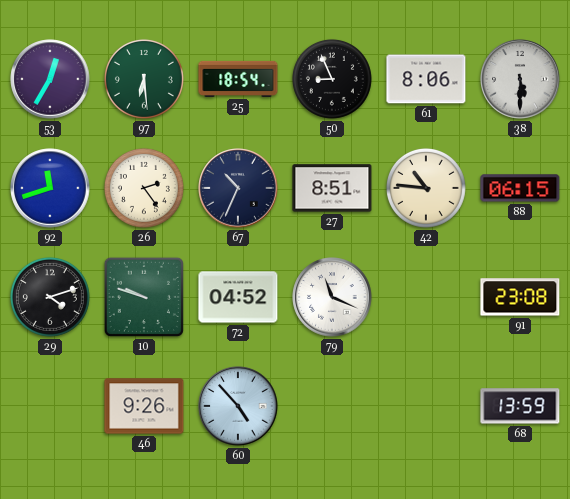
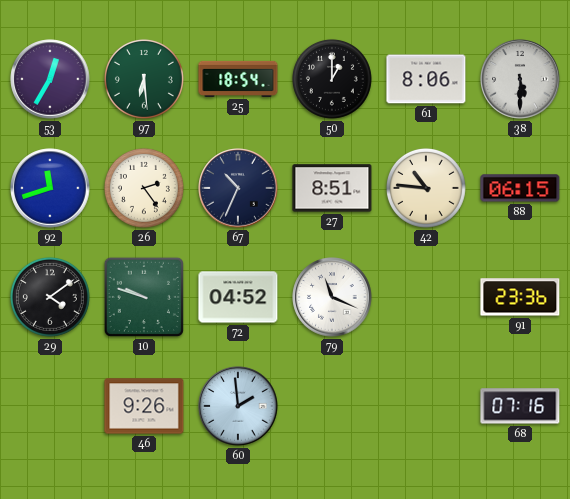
50: 8:56 -> 1:00 (332, 79)
29: 4:12 -> 4:09 (50, 297)
91: 23:08 -> 23:36 (520, 297)
60: 4:53 -> 1:59 (238, 406)
68: 13:59 -> 07:16 (520, 406)
